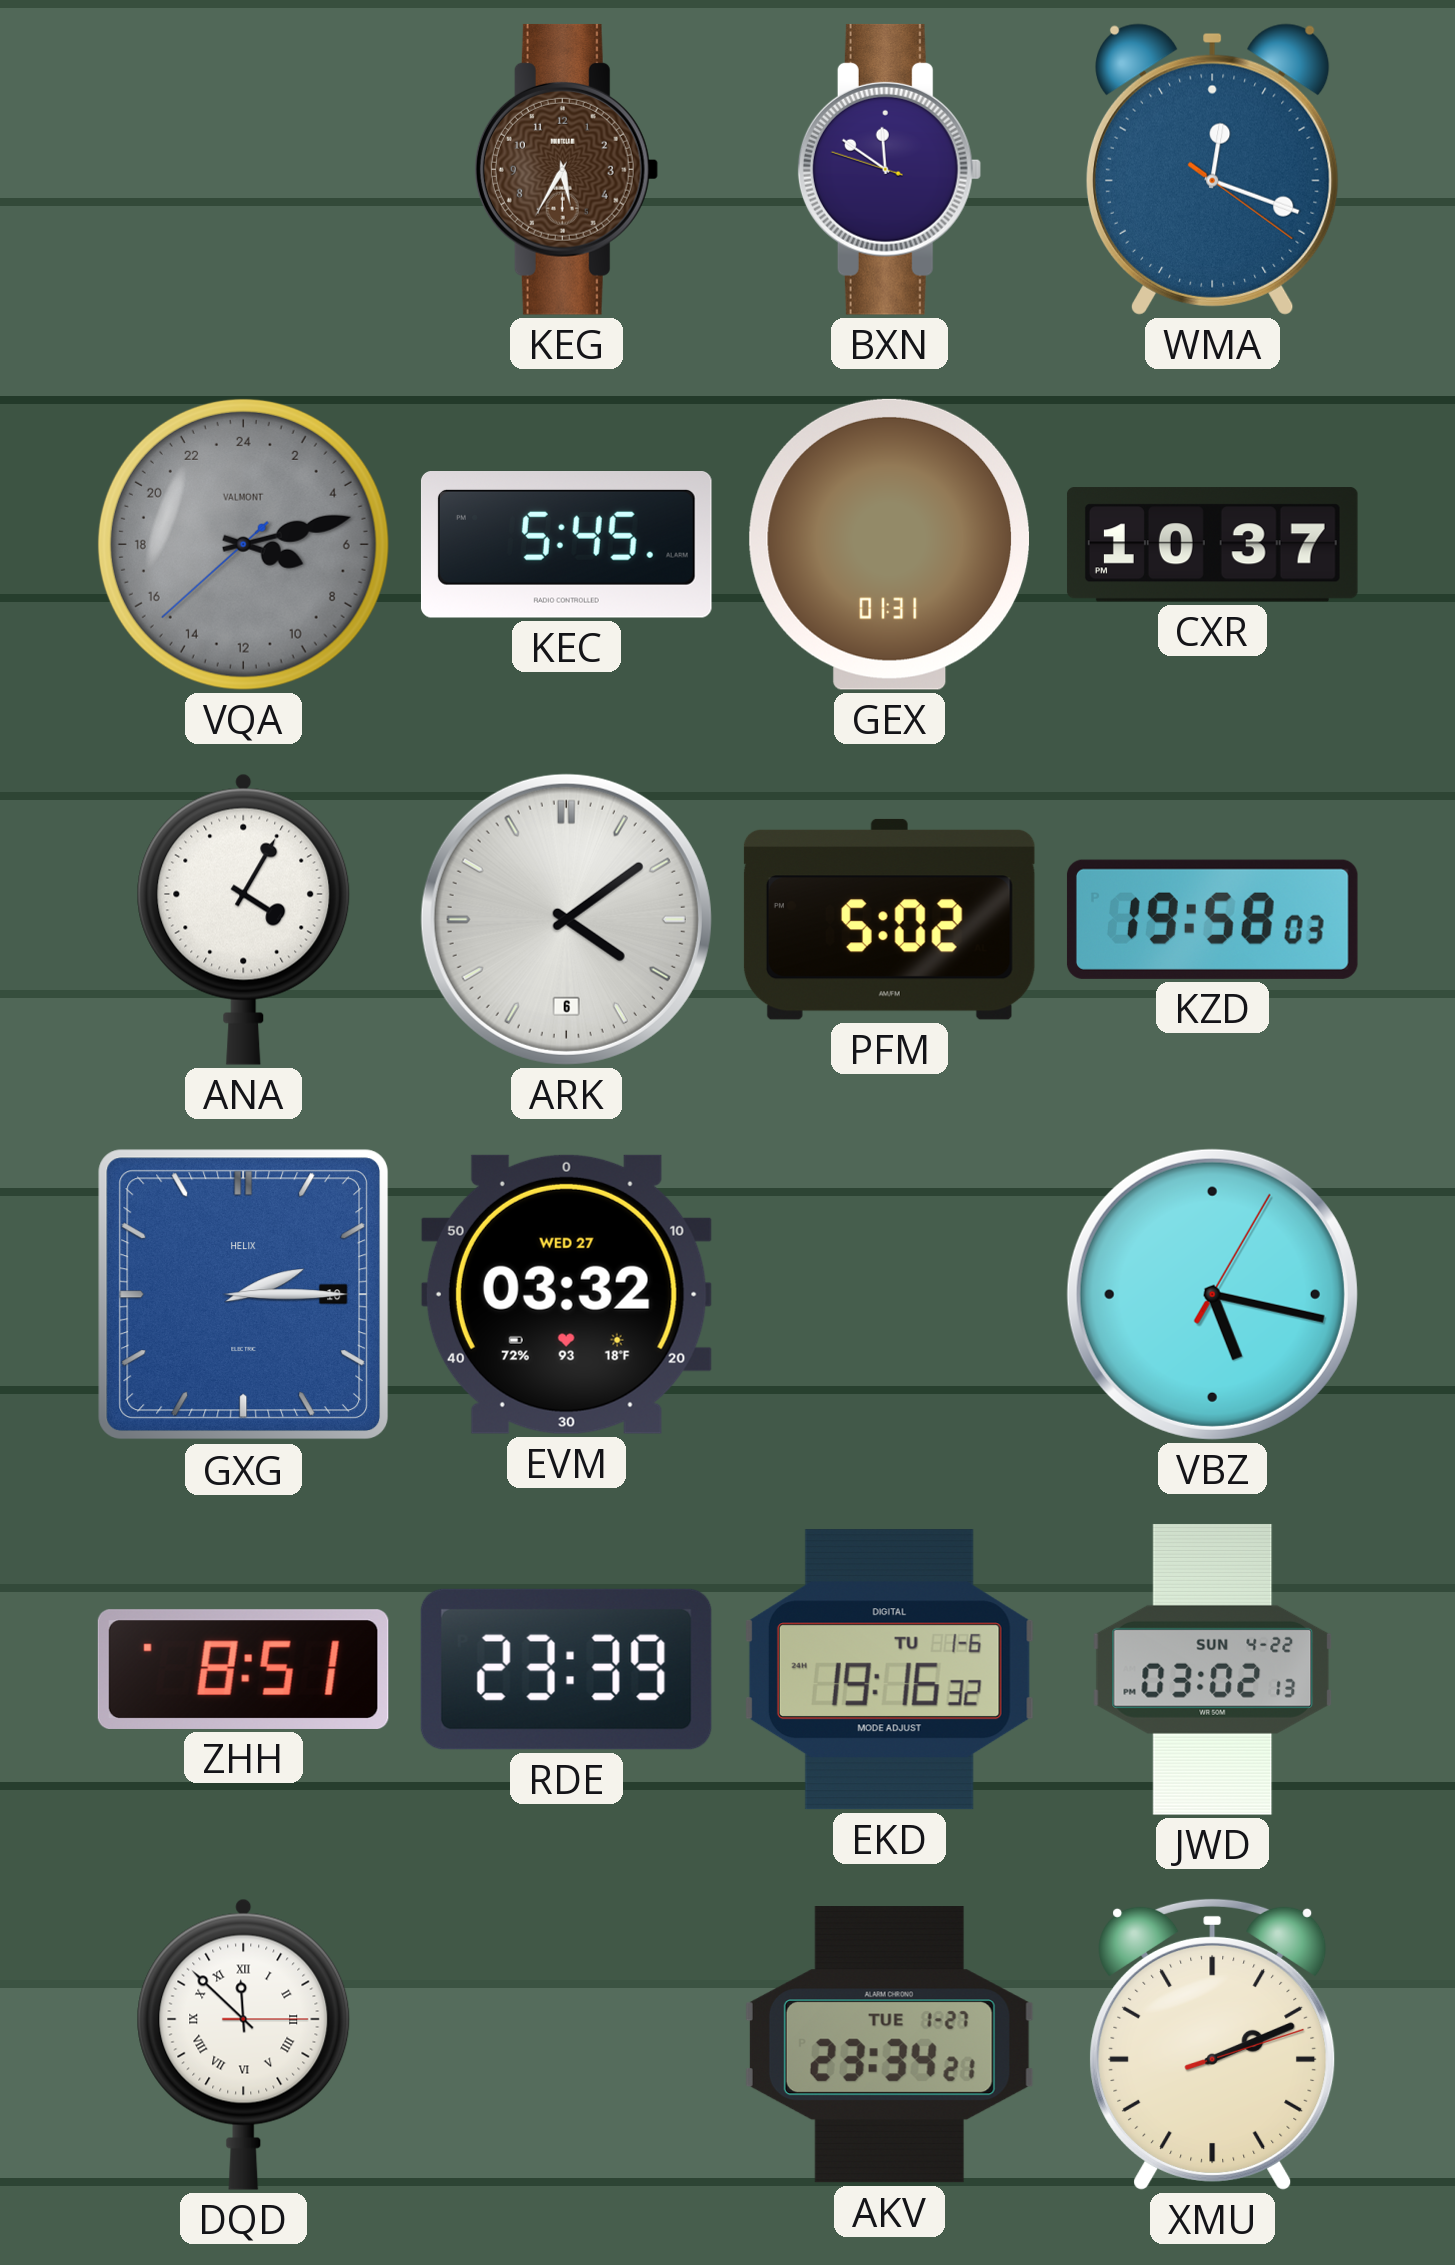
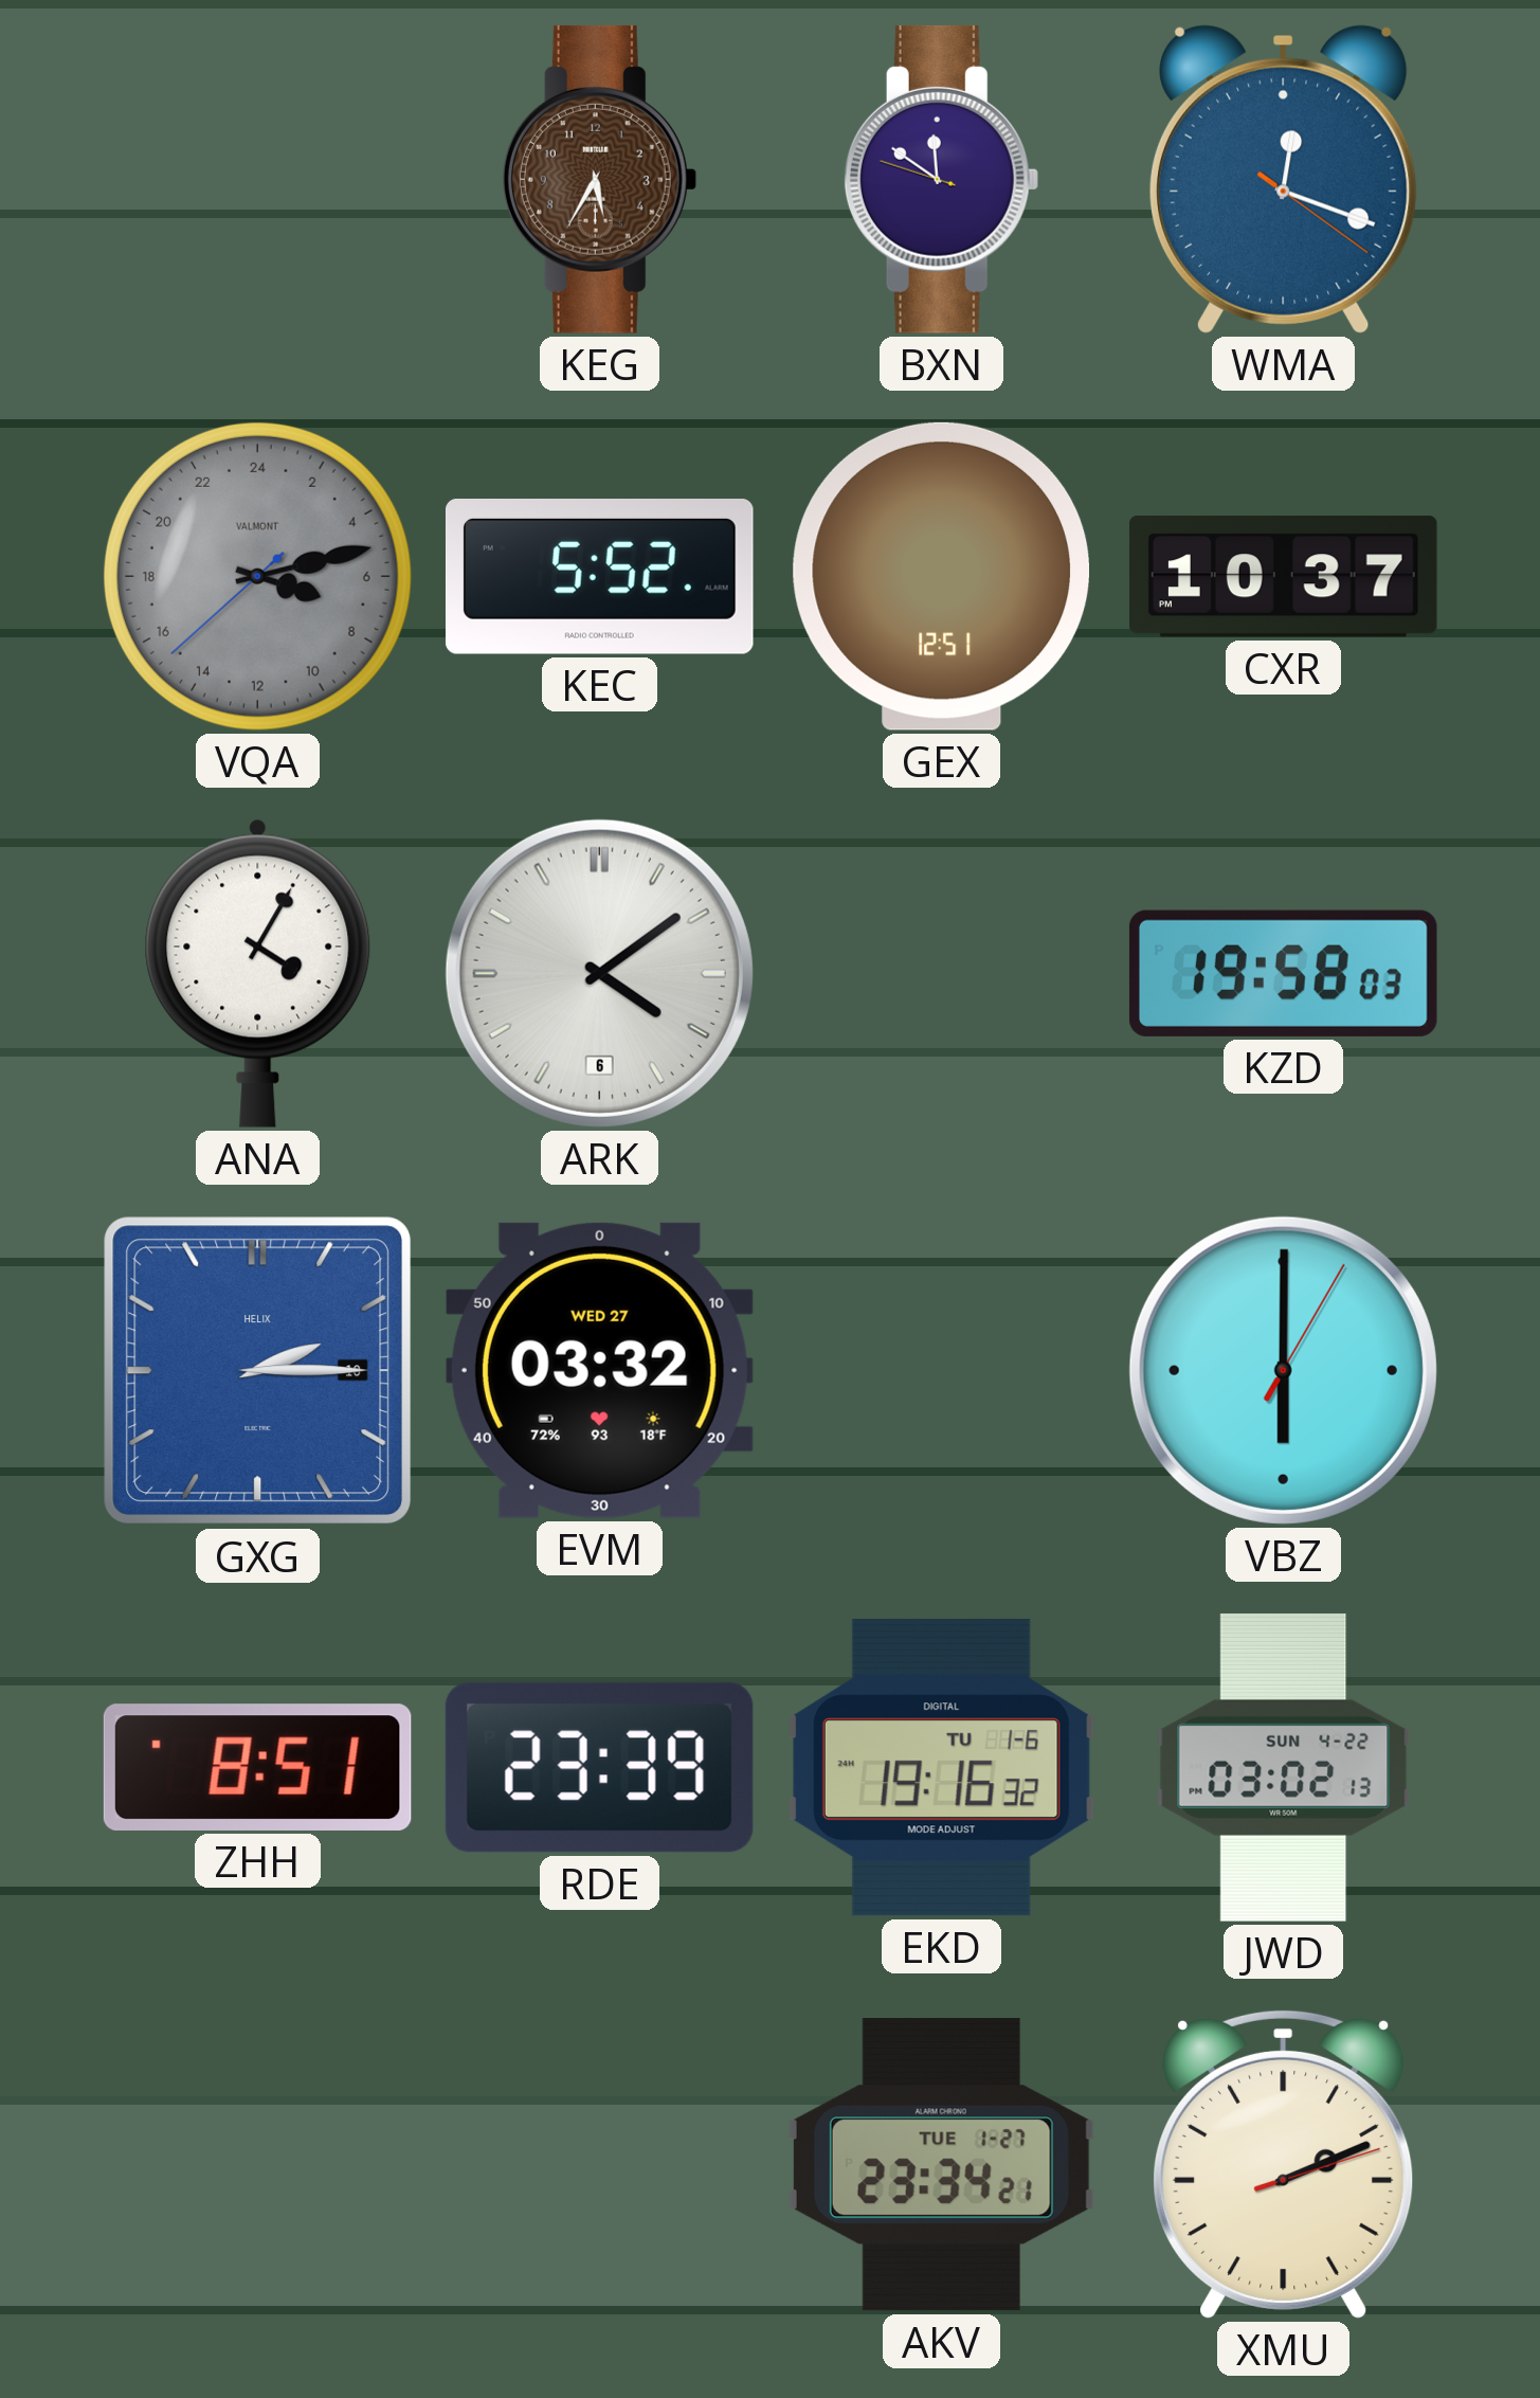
KEC: 5:45 -> 5:52 (599, 577)
GEX: 01:31 -> 12:51 (941, 576)
PFM: 5:02 -> none (889, 919)
VBZ: 5:17 -> 6:00 (1283, 1370)
DQD: 11:52 -> none (244, 2044)
